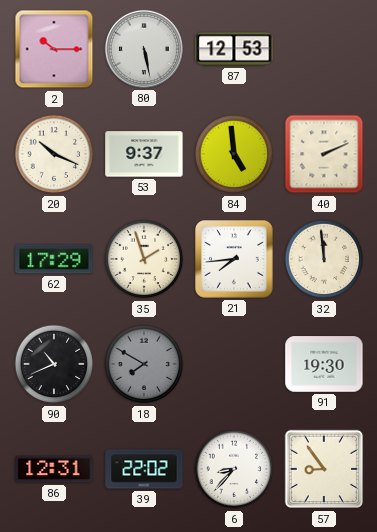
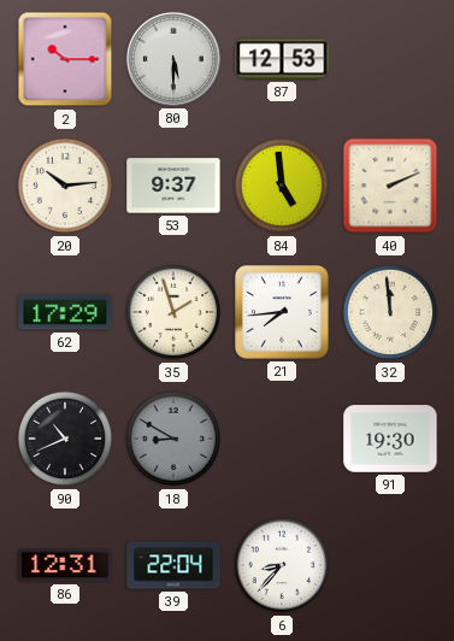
80: 5:28 -> 5:30 (173, 59)
20: 10:19 -> 10:14 (65, 186)
18: 7:50 -> 8:50 (173, 439)
39: 22:02 -> 22:04 (173, 565)
57: 8:54 -> none (324, 469)
